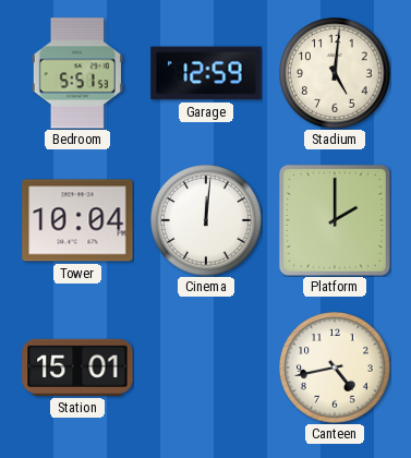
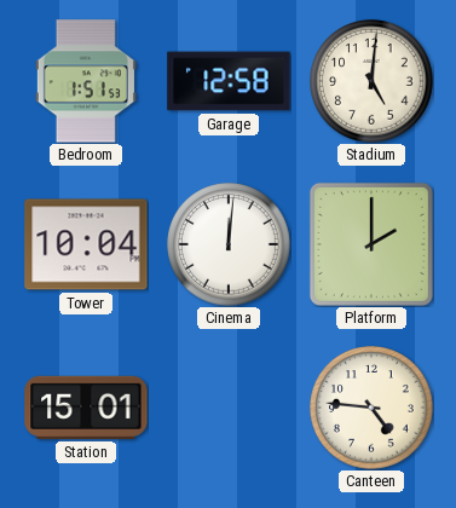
Bedroom: 5:51 -> 1:51 (86, 81)
Garage: 12:59 -> 12:58 (229, 81)
Canteen: 4:43 -> 4:46 (371, 408)
